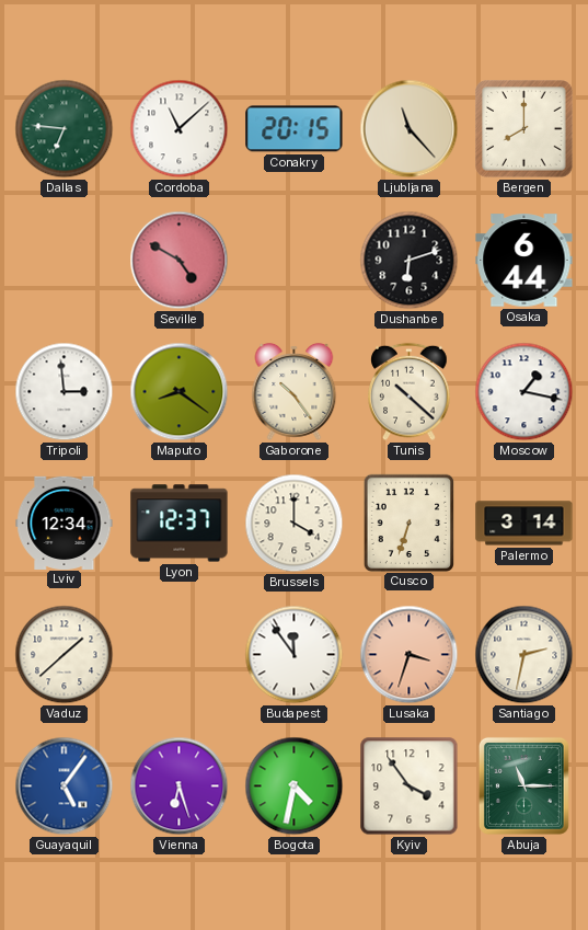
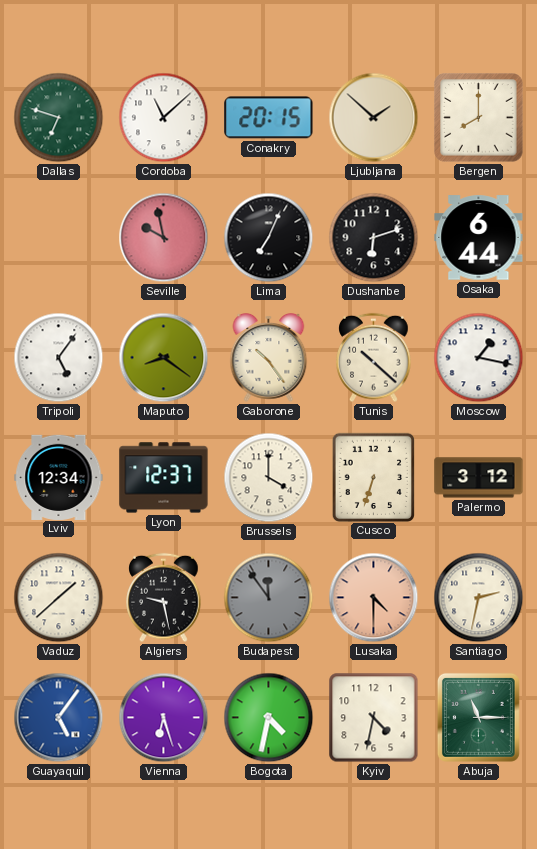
Dallas: 6:46 -> 6:48 (59, 118)
Ljubljana: 11:23 -> 1:52 (374, 118)
Seville: 4:50 -> 9:58 (164, 238)
Lima: none -> 7:04 (269, 238)
Tripoli: 2:59 -> 5:06 (59, 358)
Palermo: 3:14 -> 3:12 (479, 478)
Algiers: none -> 9:28 (164, 598)
Budapest dial: white -> grey (269, 598)
Lusaka: 3:33 -> 4:30 (374, 598)
Kyiv: 3:54 -> 4:32 (374, 718)
